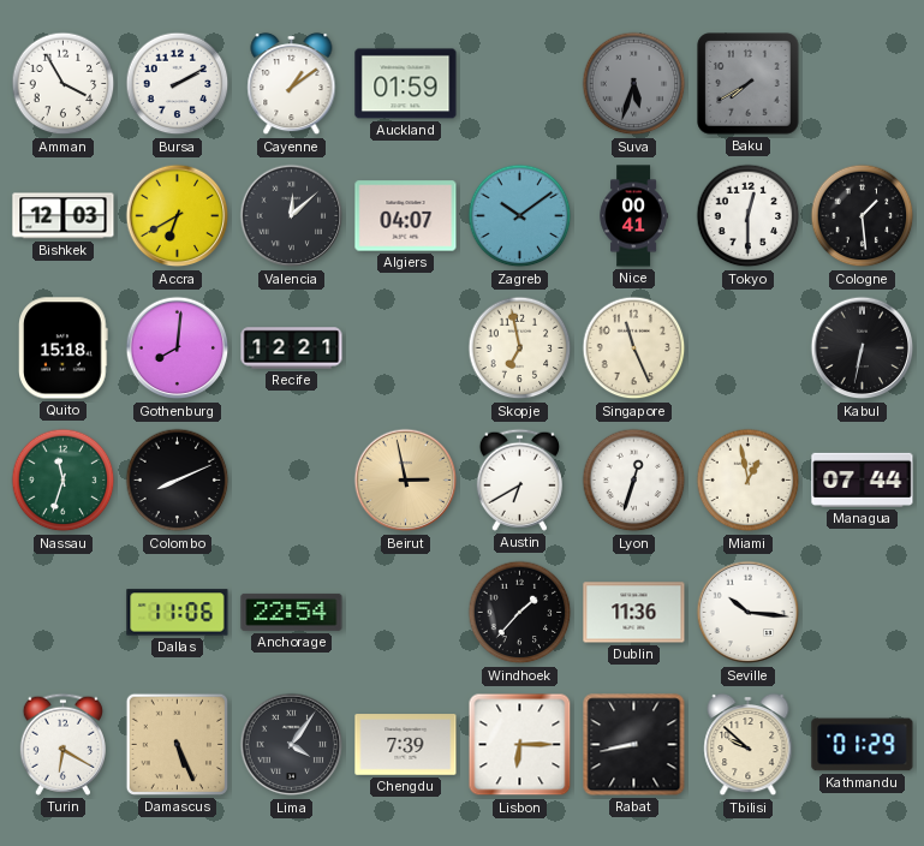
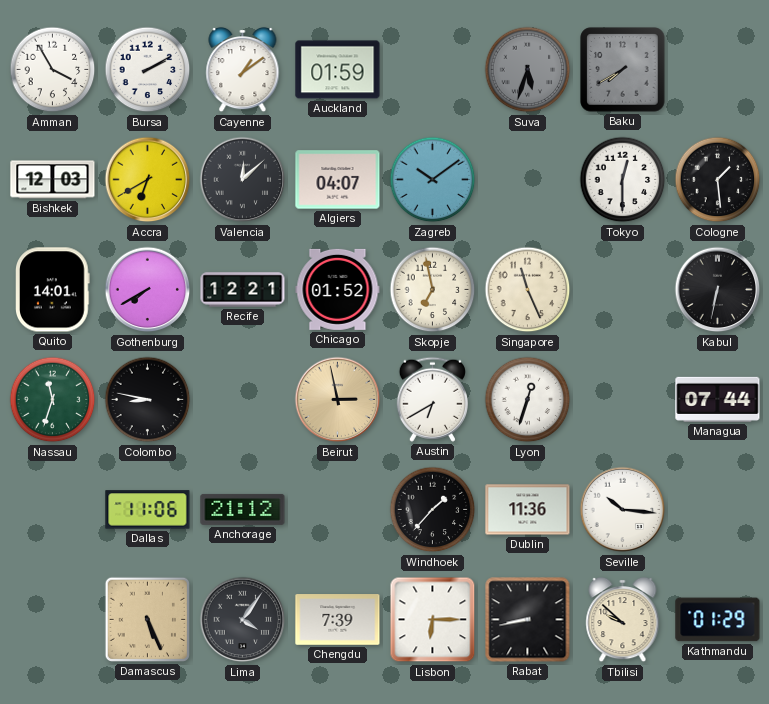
Nice: 00:41 -> none (633, 216)
Quito: 15:18 -> 14:01 (53, 290)
Gothenburg: 8:01 -> 7:40 (148, 290)
Chicago: none -> 01:52 (338, 289)
Colombo: 8:11 -> 8:47 (148, 400)
Miami: 12:58 -> none (749, 481)
Anchorage: 22:54 -> 21:12 (243, 509)
Turin: 6:20 -> none (62, 744)
